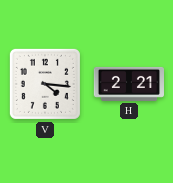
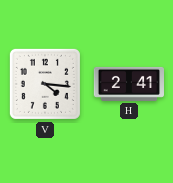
H: 2:21 -> 2:41 (128, 84)
